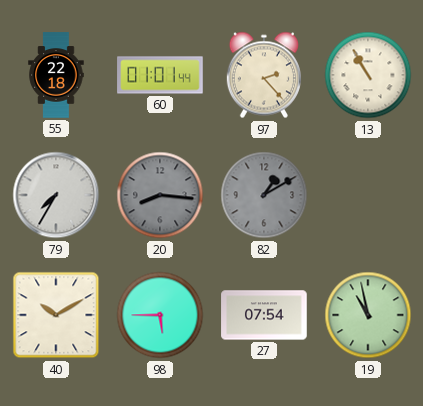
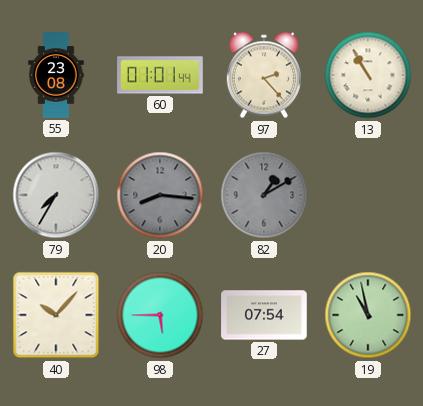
55: 22:18 -> 23:08 (56, 75)
40: 10:10 -> 10:07 (56, 315)
